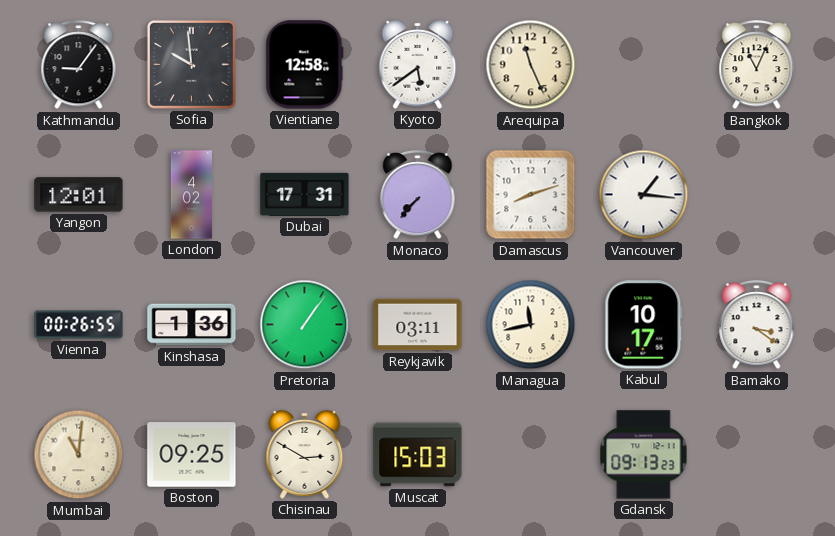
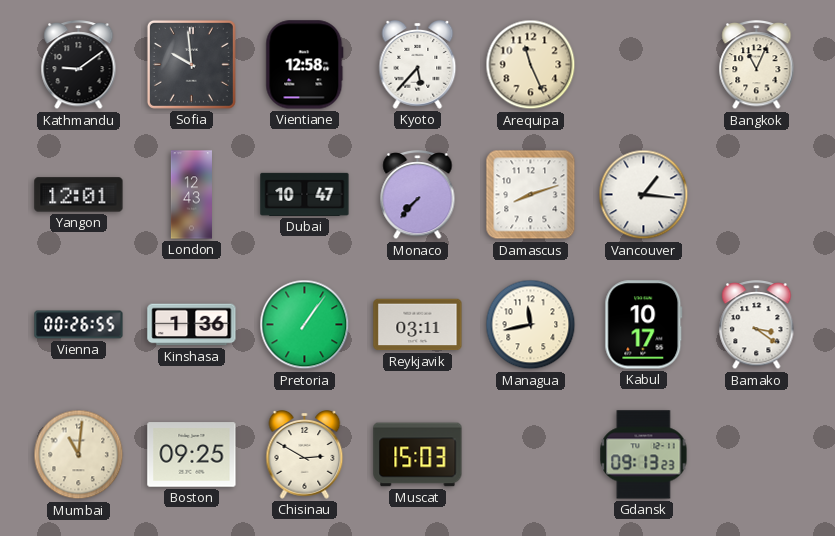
Kathmandu: 9:06 -> 9:09 (79, 66)
Kyoto: 5:39 -> 5:37 (418, 65)
London: 4:02 -> 12:43 (191, 195)
Dubai: 17:31 -> 10:47 (305, 194)
